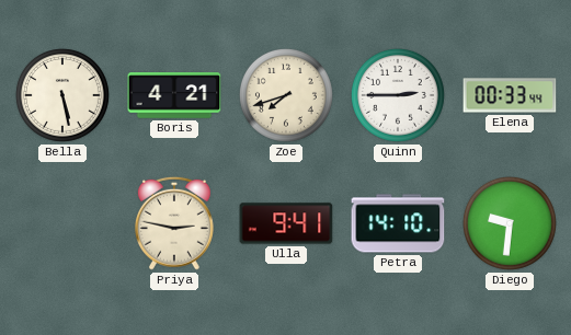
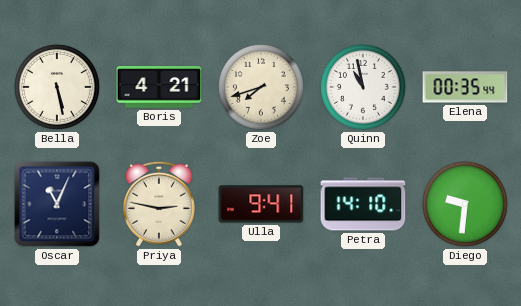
Quinn: 2:45 -> 10:58 (363, 87)
Elena: 00:33 -> 00:35 (465, 87)
Oscar: none -> 11:04 (57, 204)
